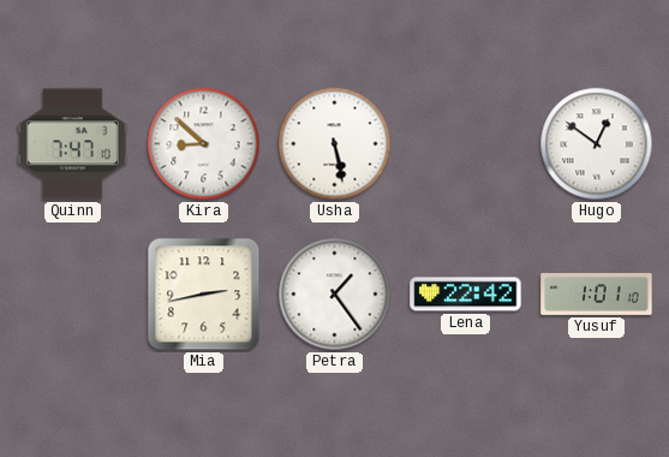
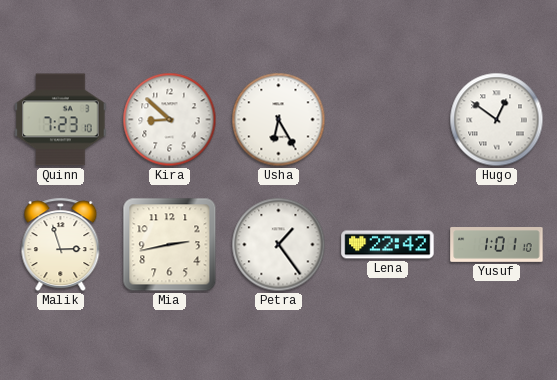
Quinn: 7:47 -> 7:23 (61, 120)
Usha: 5:28 -> 6:25 (279, 120)
Malik: none -> 2:57 (61, 245)
